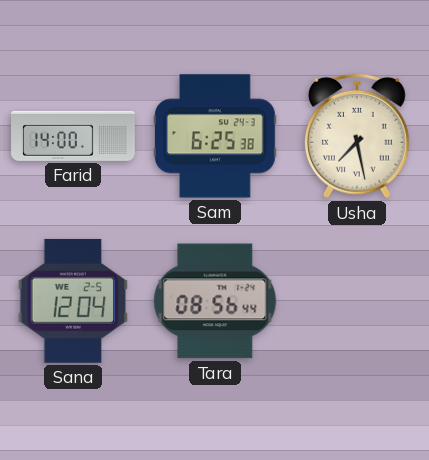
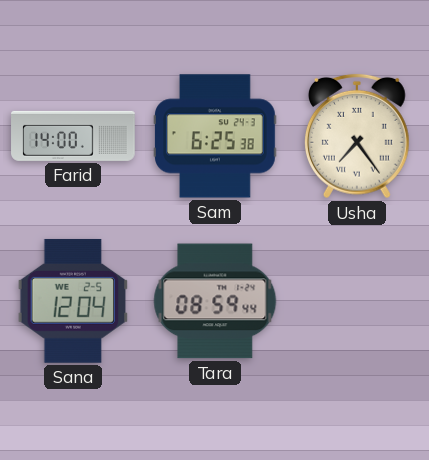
Usha: 7:28 -> 7:24 (357, 136)
Tara: 08:56 -> 08:59 (215, 301)
